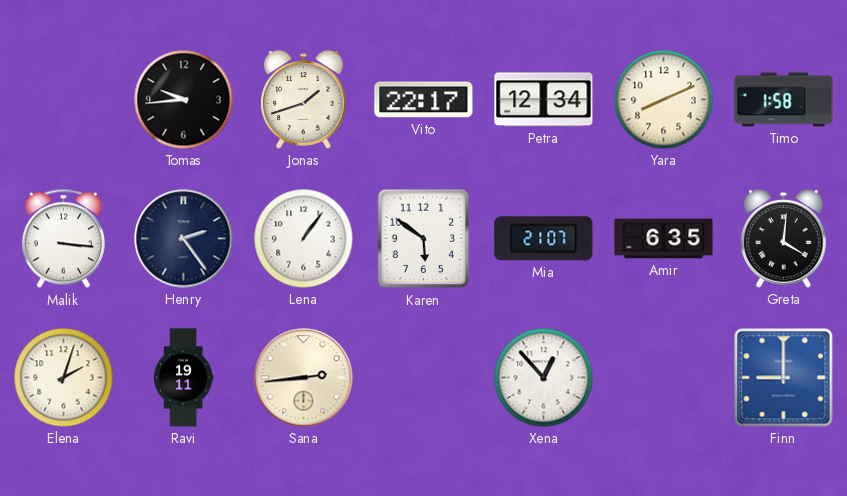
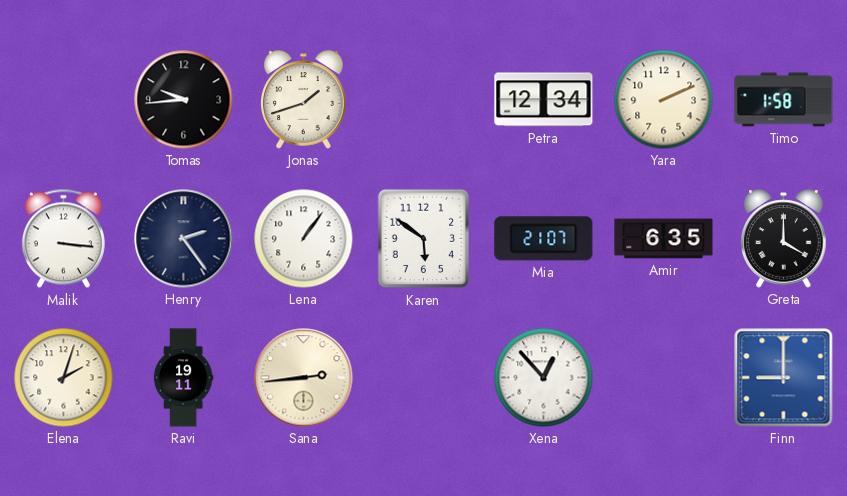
Vito: 22:17 -> none (424, 100)
Yara: 8:11 -> 2:11 (664, 100)
Greta: 4:01 -> 4:00 (784, 239)
